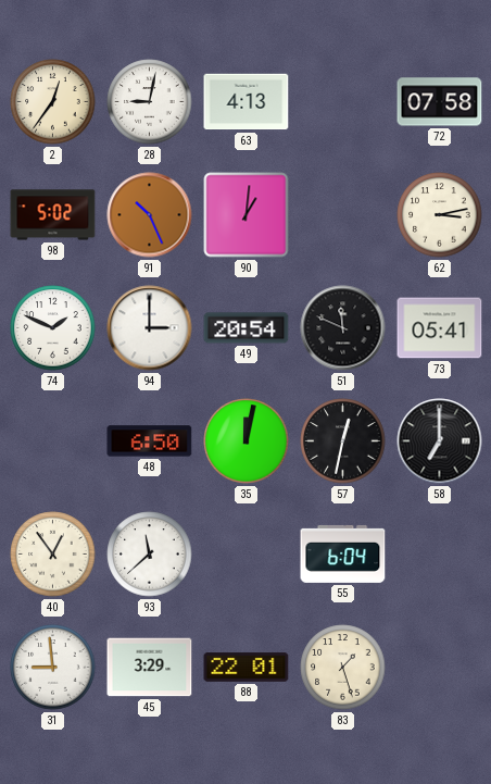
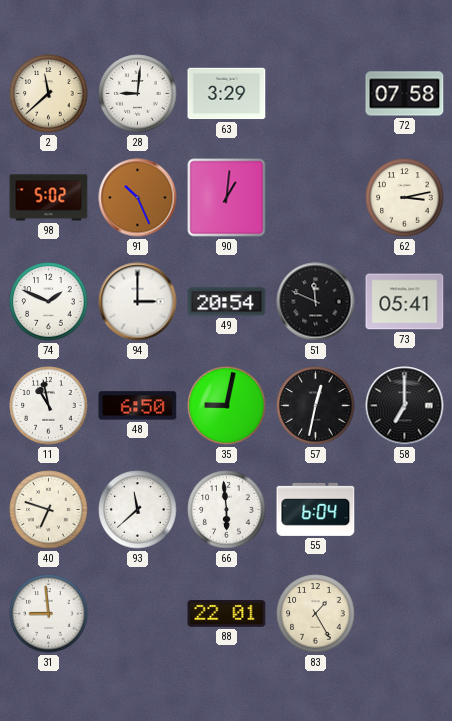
2: 12:36 -> 11:38 (49, 94)
28: 9:02 -> 9:01 (138, 94)
63: 4:13 -> 3:29 (227, 94)
11: none -> 10:58 (49, 406)
35: 12:02 -> 9:02 (227, 406)
40: 12:54 -> 6:48 (49, 510)
66: none -> 5:59 (227, 510)
45: 3:29 -> none (150, 668)
83: 1:27 -> 1:25 (316, 614)
